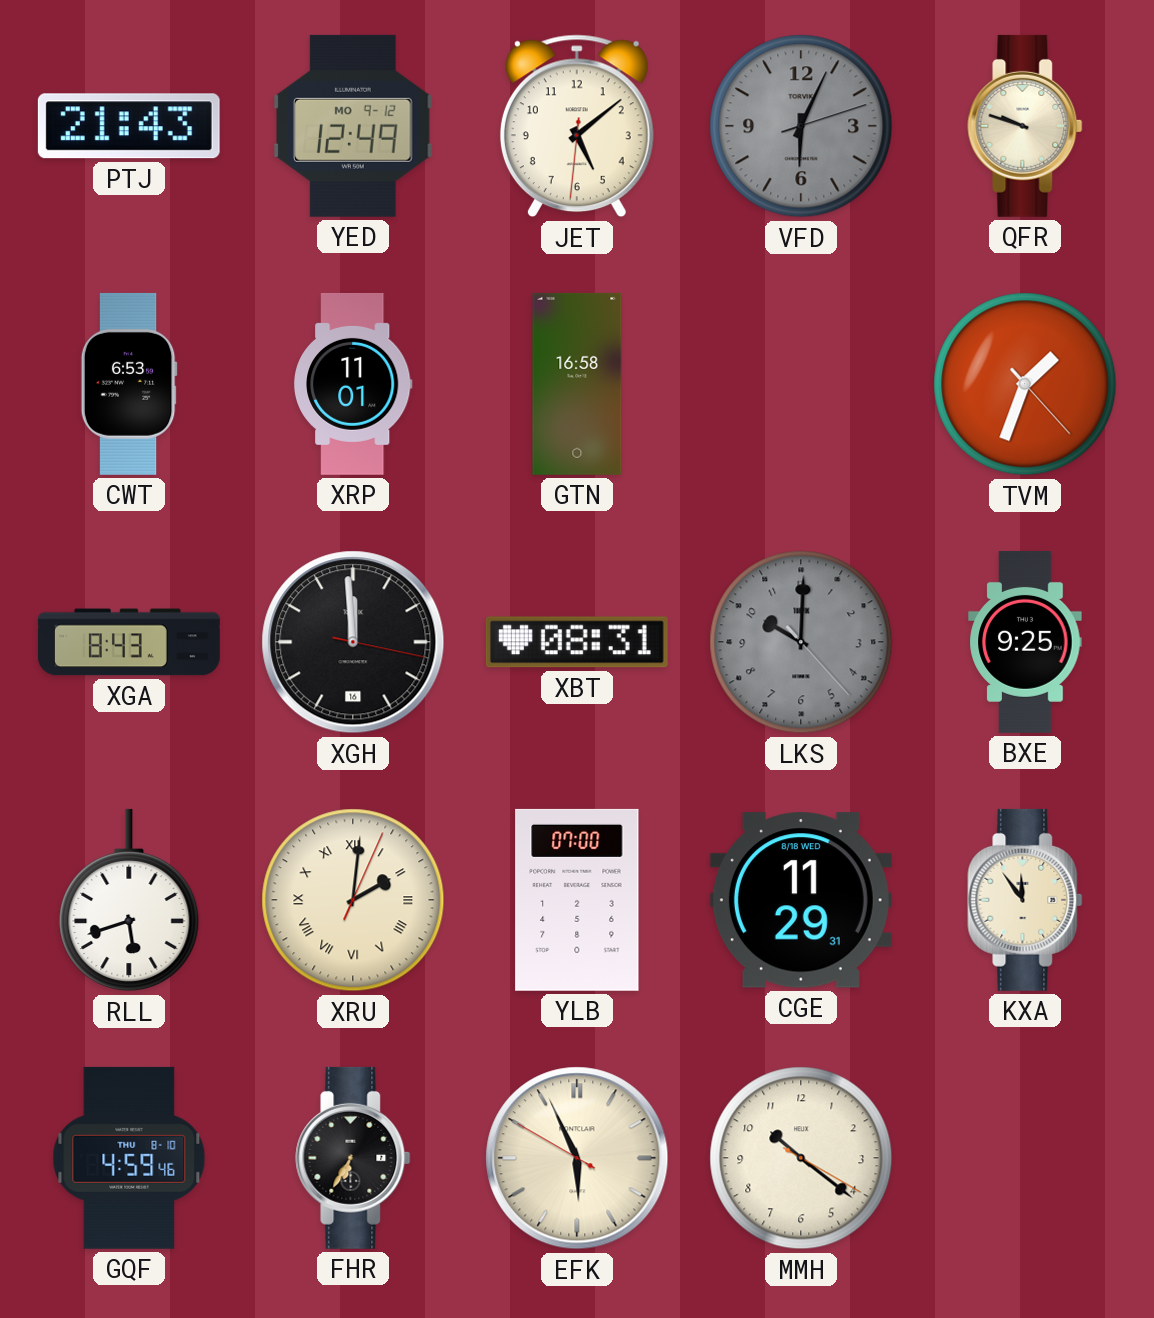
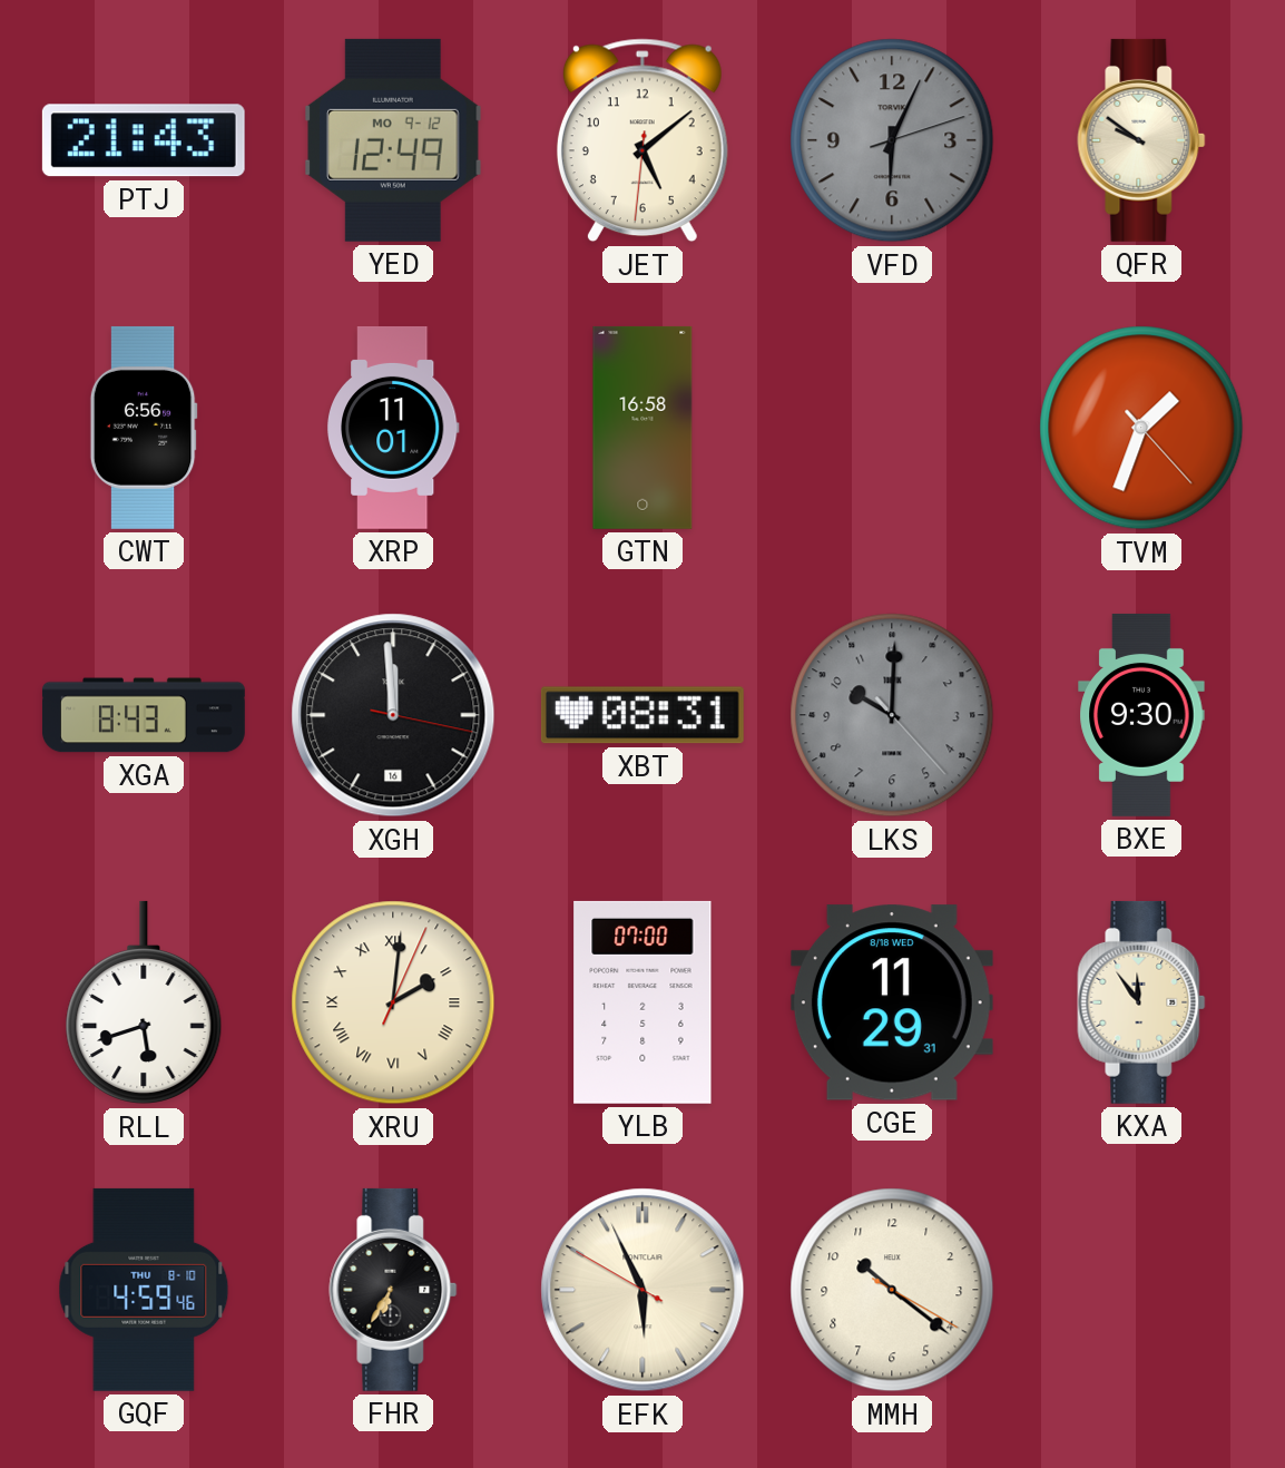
QFR: 9:48 -> 9:51 (1141, 140)
CWT: 6:53 -> 6:56 (144, 428)
BXE: 9:25 -> 9:30 (1141, 715)
